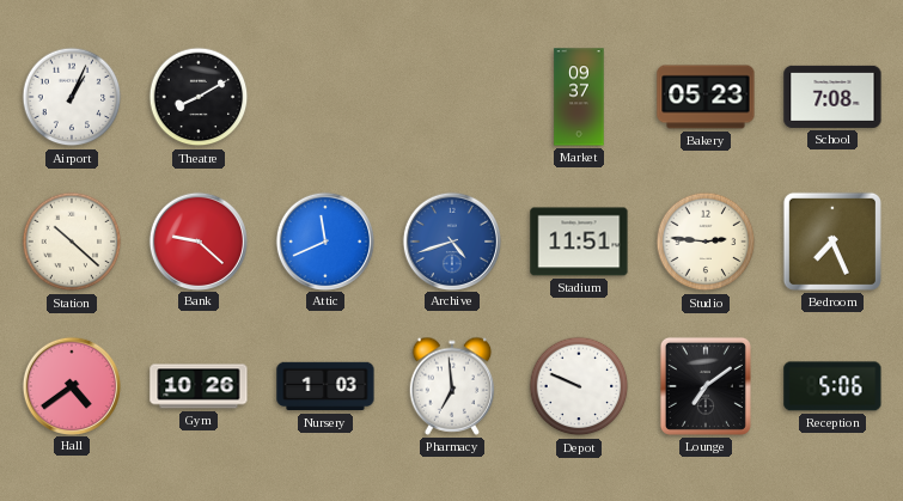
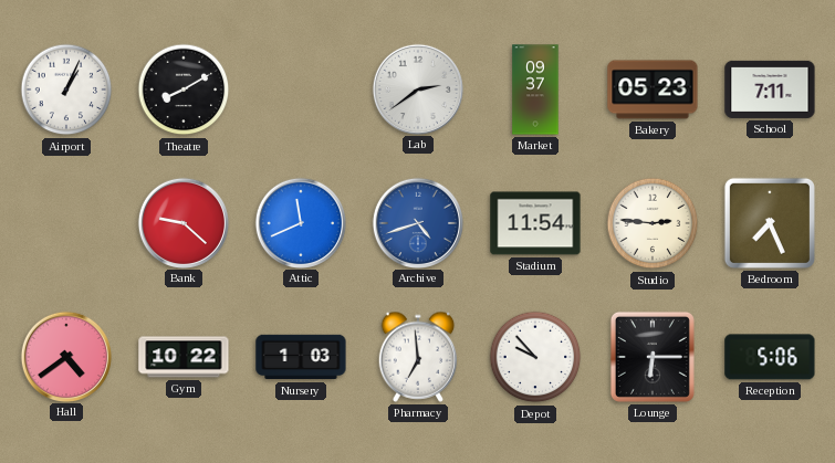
Lab: none -> 2:39 (417, 88)
School: 7:08 -> 7:11 (770, 90)
Station: 10:22 -> none (72, 242)
Stadium: 11:51 -> 11:54 (535, 223)
Gym: 10:26 -> 10:22 (184, 357)
Depot: 9:49 -> 9:53 (535, 357)
Lounge: 7:09 -> 6:15 (653, 357)
